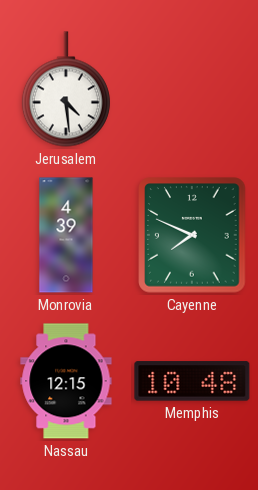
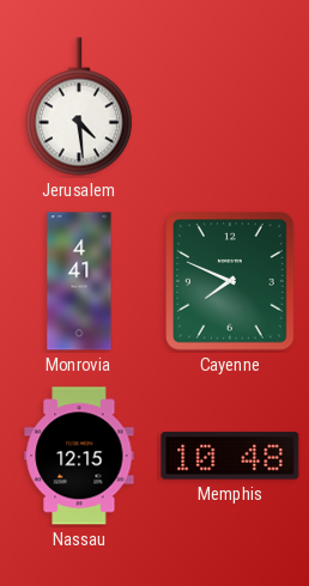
Monrovia: 4:39 -> 4:41 (79, 281)
